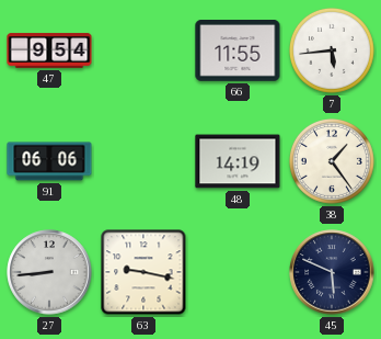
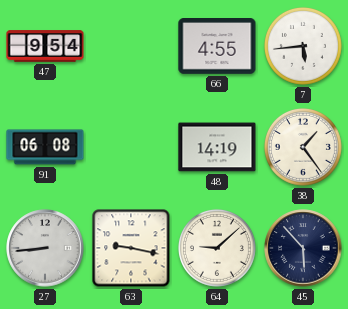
66: 11:55 -> 4:55 (217, 47)
91: 06:06 -> 06:08 (45, 147)
64: none -> 9:08 (217, 248)
45: 5:49 -> 5:53 (303, 248)
